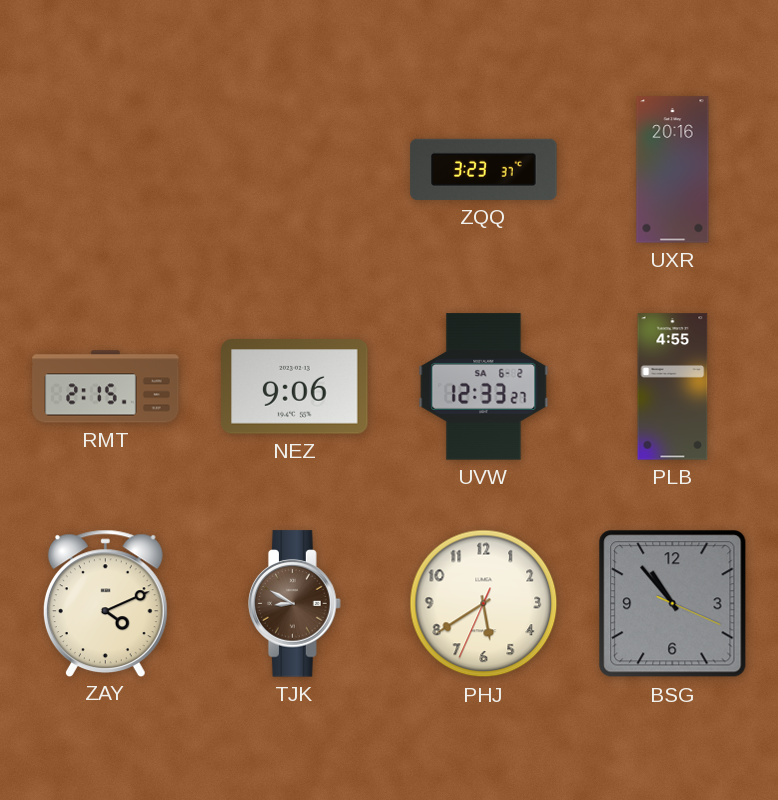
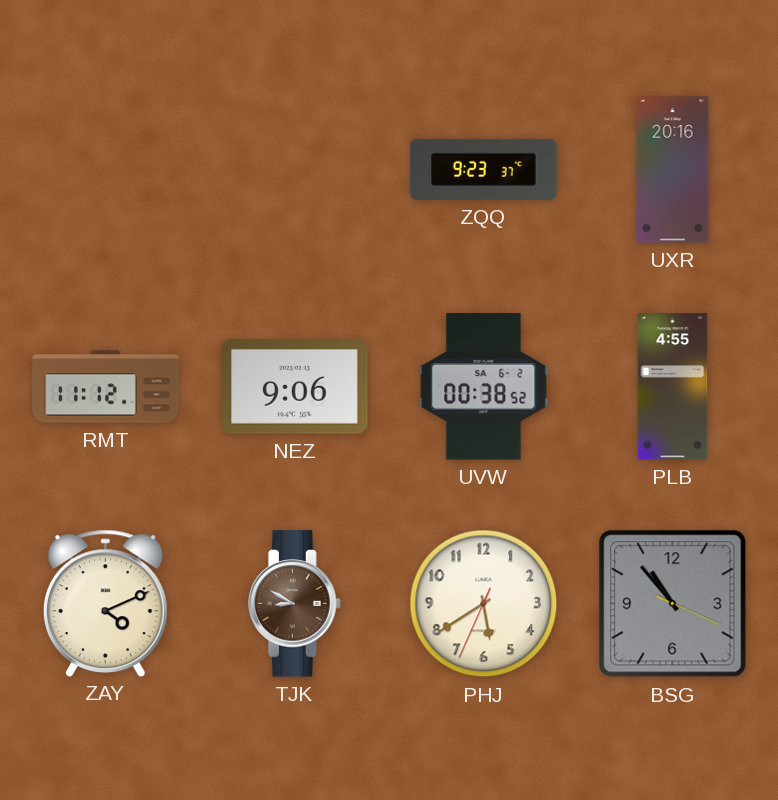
ZQQ: 3:23 -> 9:23 (484, 169)
RMT: 2:15 -> 11:12 (106, 387)
UVW: 12:33 -> 00:38 (484, 387)
